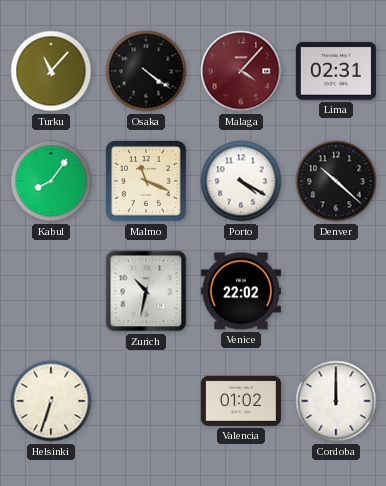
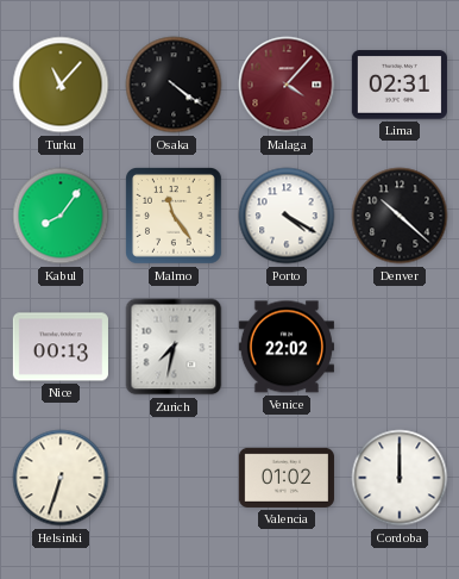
Malmo: 11:19 -> 11:24 (175, 217)
Nice: none -> 00:13 (61, 347)
Zurich: 10:32 -> 7:32 (174, 347)
